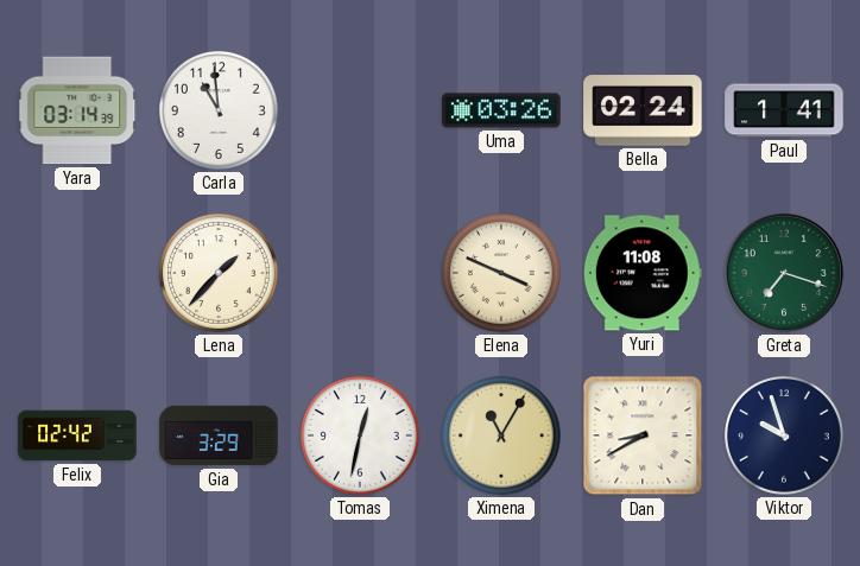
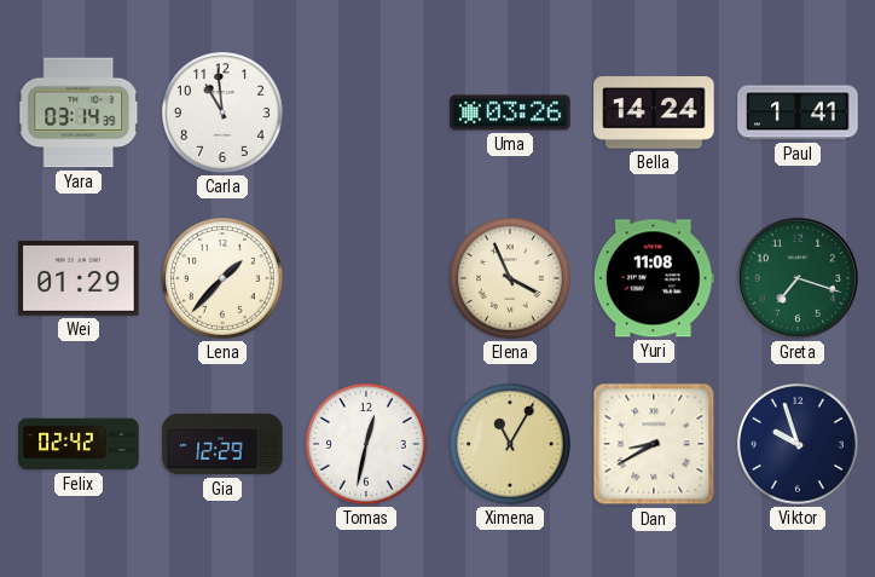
Bella: 02:24 -> 14:24 (654, 112)
Wei: none -> 01:29 (79, 278)
Elena: 3:49 -> 3:56 (511, 279)
Gia: 3:29 -> 12:29 (222, 444)
